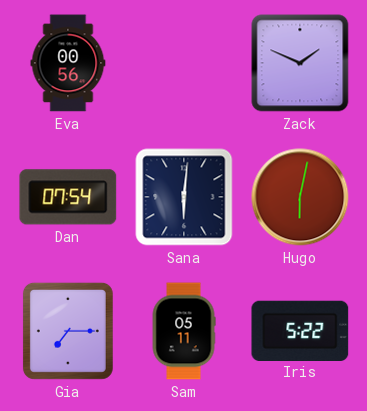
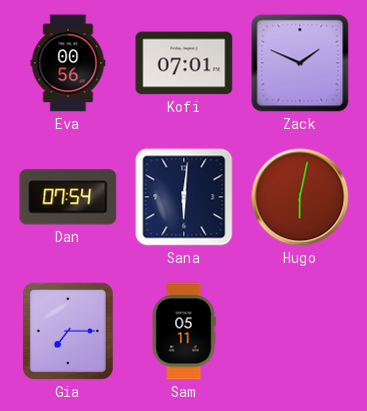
Kofi: none -> 07:01 (184, 63)
Iris: 5:22 -> none (300, 330)
